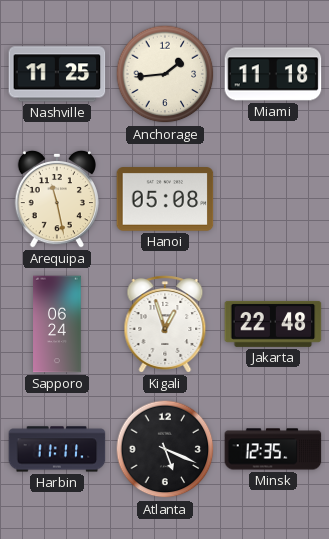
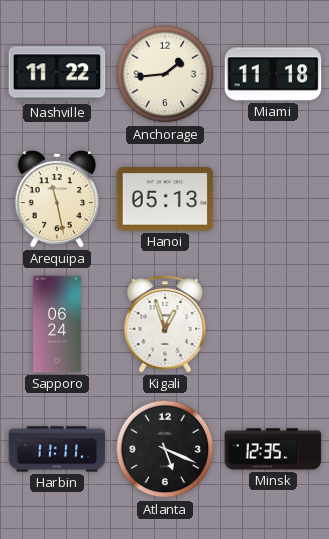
Nashville: 11:25 -> 11:22 (57, 74)
Hanoi: 05:08 -> 05:13 (165, 199)
Jakarta: 22:48 -> none (273, 324)
